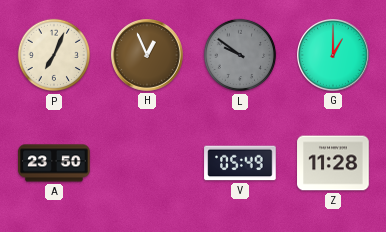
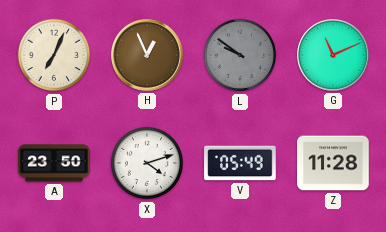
G: 1:00 -> 11:11 (334, 56)
X: none -> 4:12 (147, 163)
